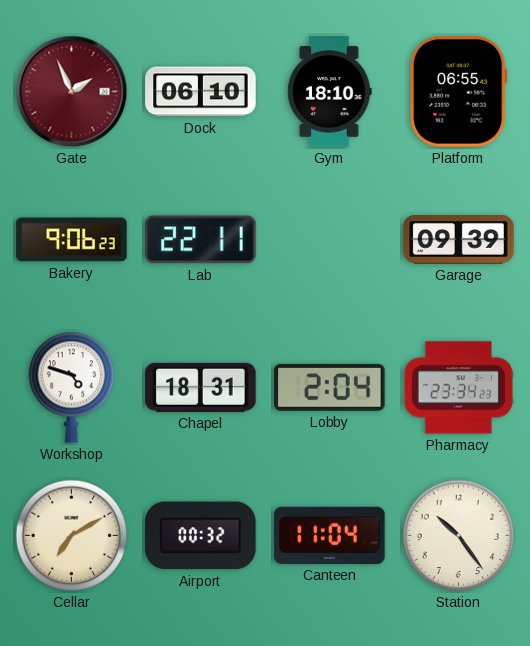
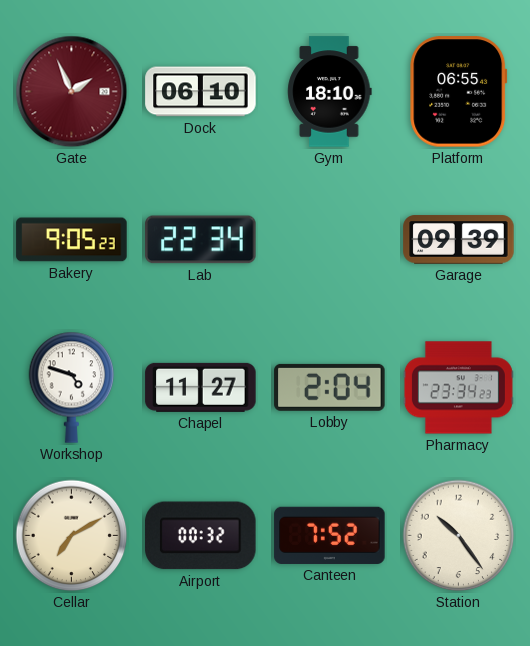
Bakery: 9:06 -> 9:05 (72, 240)
Lab: 22:11 -> 22:34 (201, 240)
Chapel: 18:31 -> 11:27 (201, 387)
Canteen: 11:04 -> 7:52 (330, 535)
